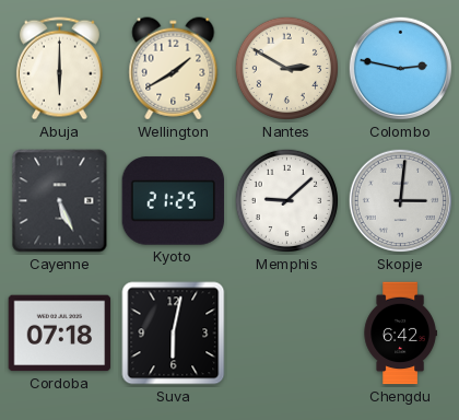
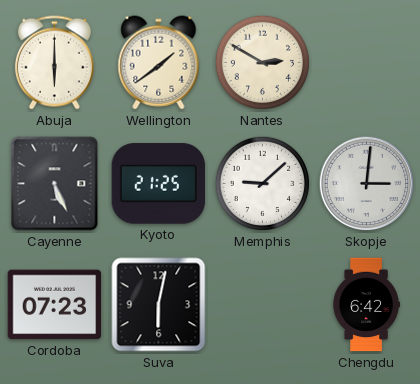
Wellington: 1:40 -> 1:39 (159, 63)
Colombo: 2:47 -> none (401, 69)
Cordoba: 07:18 -> 07:23 (55, 305)
